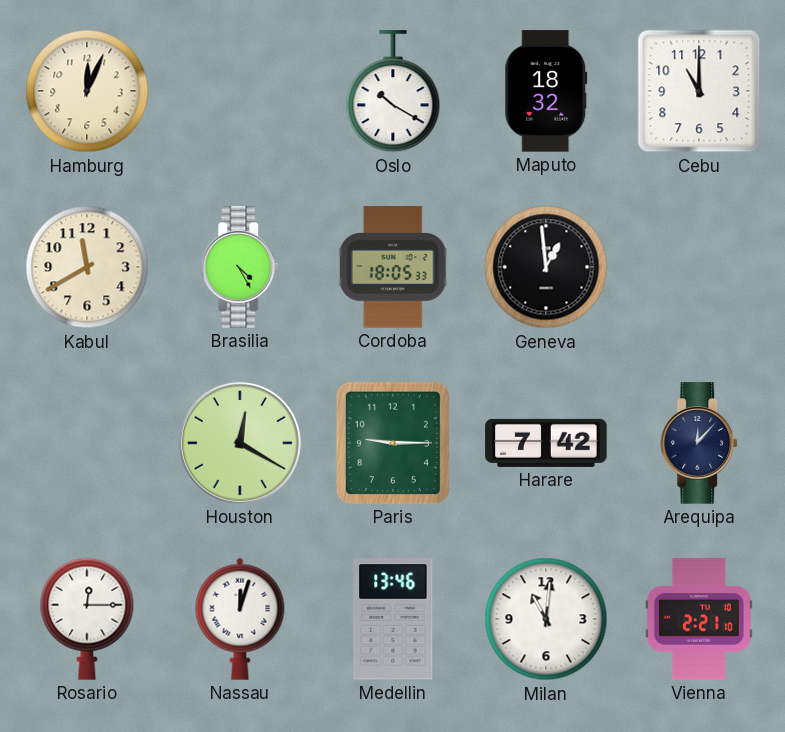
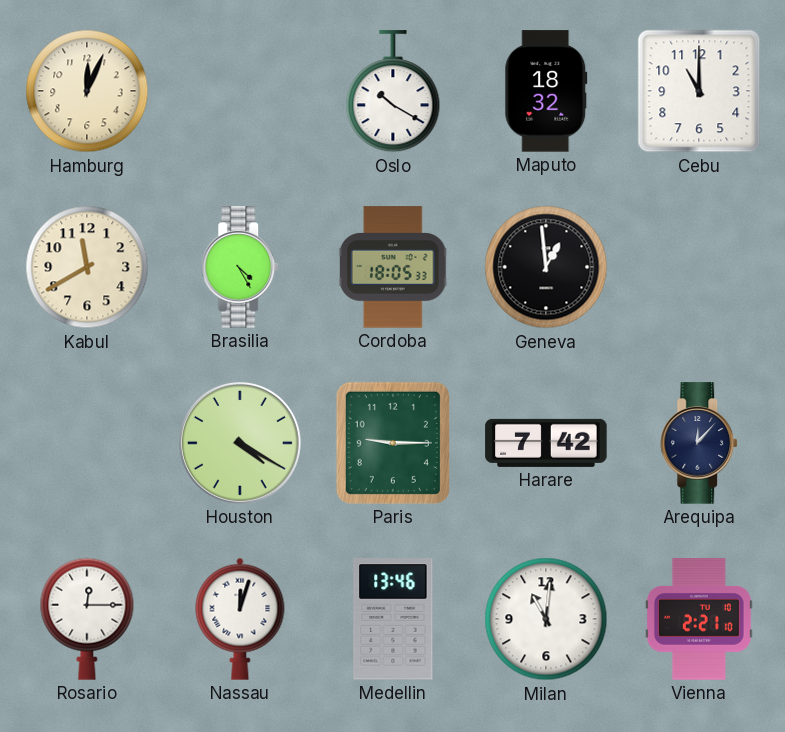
Houston: 12:20 -> 4:20 (240, 443)
